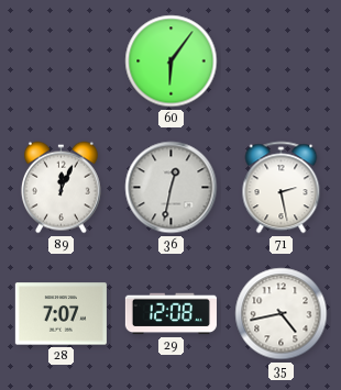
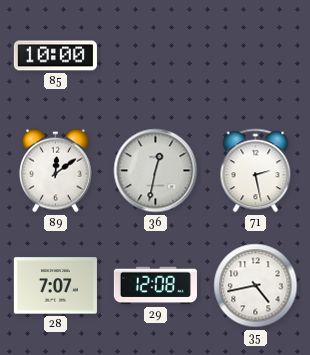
85: none -> 10:00 (55, 56)
60: 6:06 -> none (172, 62)
89: 12:04 -> 12:09 (55, 171)
